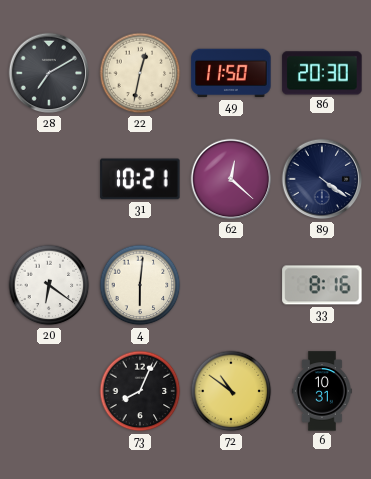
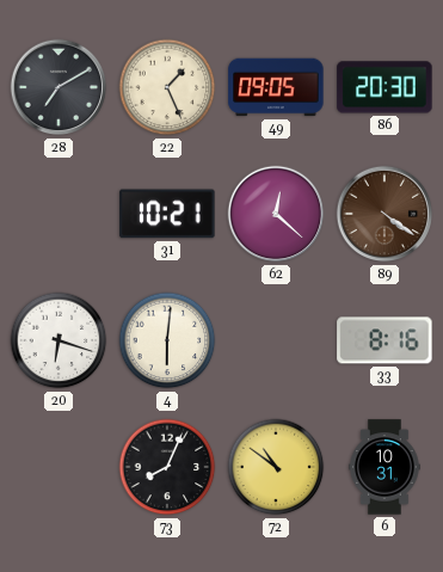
22: 12:32 -> 1:26 (167, 87)
49: 11:50 -> 09:05 (276, 87)
89 dial: navy -> brown (384, 214)
20: 6:21 -> 6:18 (59, 340)
